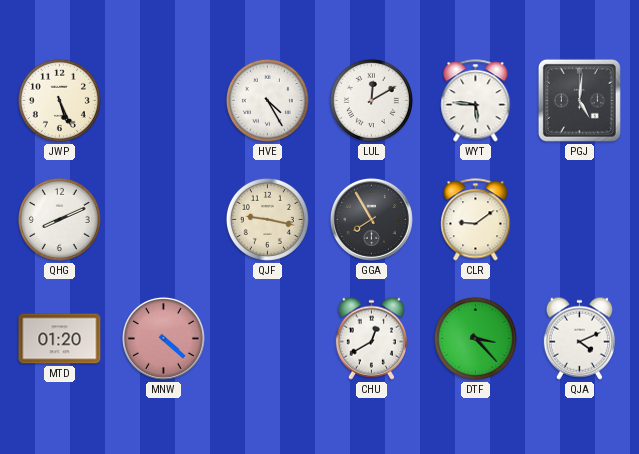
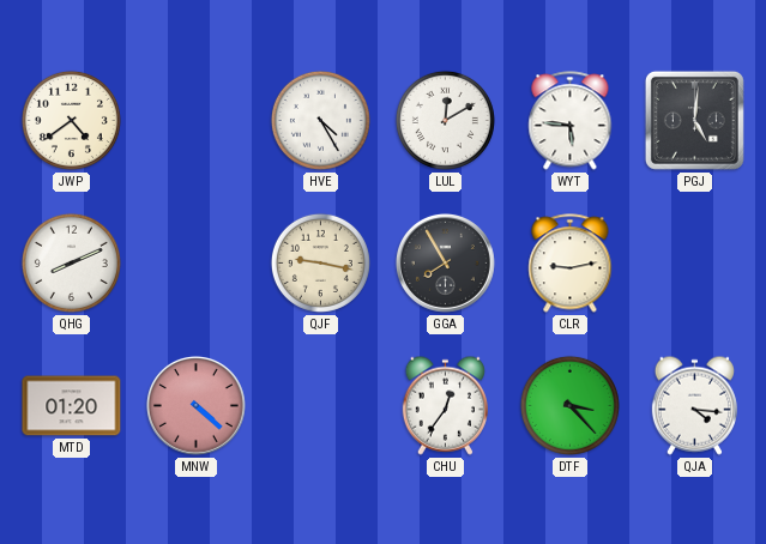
JWP: 5:26 -> 4:39 (71, 120)
CLR: 9:09 -> 9:13 (571, 264)
CHU: 12:40 -> 12:36 (445, 405)
QJA: 4:11 -> 4:16 (694, 405)
